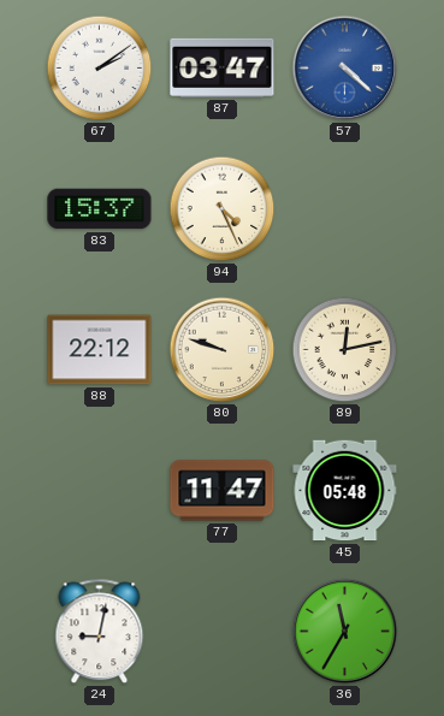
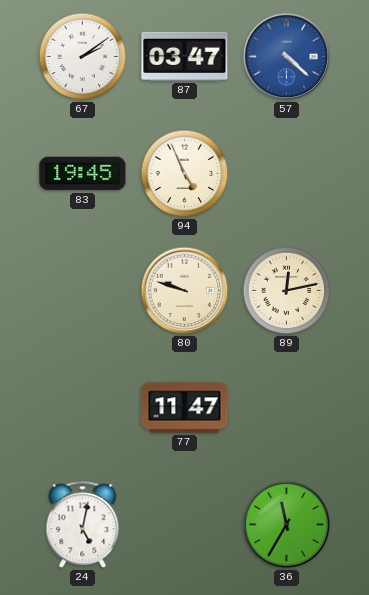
83: 15:37 -> 19:45 (83, 174)
94: 4:26 -> 4:56 (185, 174)
88: 22:12 -> none (100, 350)
45: 05:48 -> none (345, 491)
24: 9:02 -> 5:02 (83, 525)
